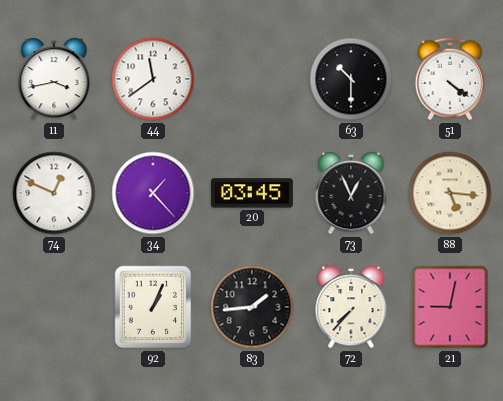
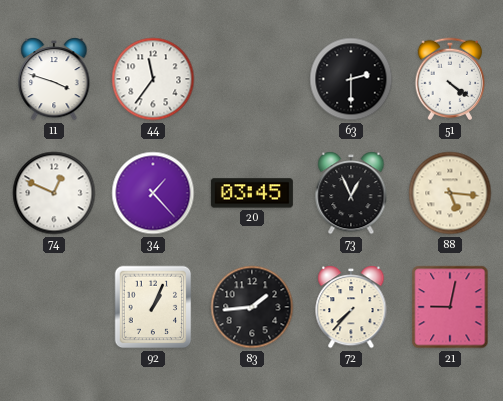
11: 3:43 -> 3:48 (54, 80)
44: 11:39 -> 11:36 (153, 79)
63: 10:30 -> 2:30 (351, 79)
